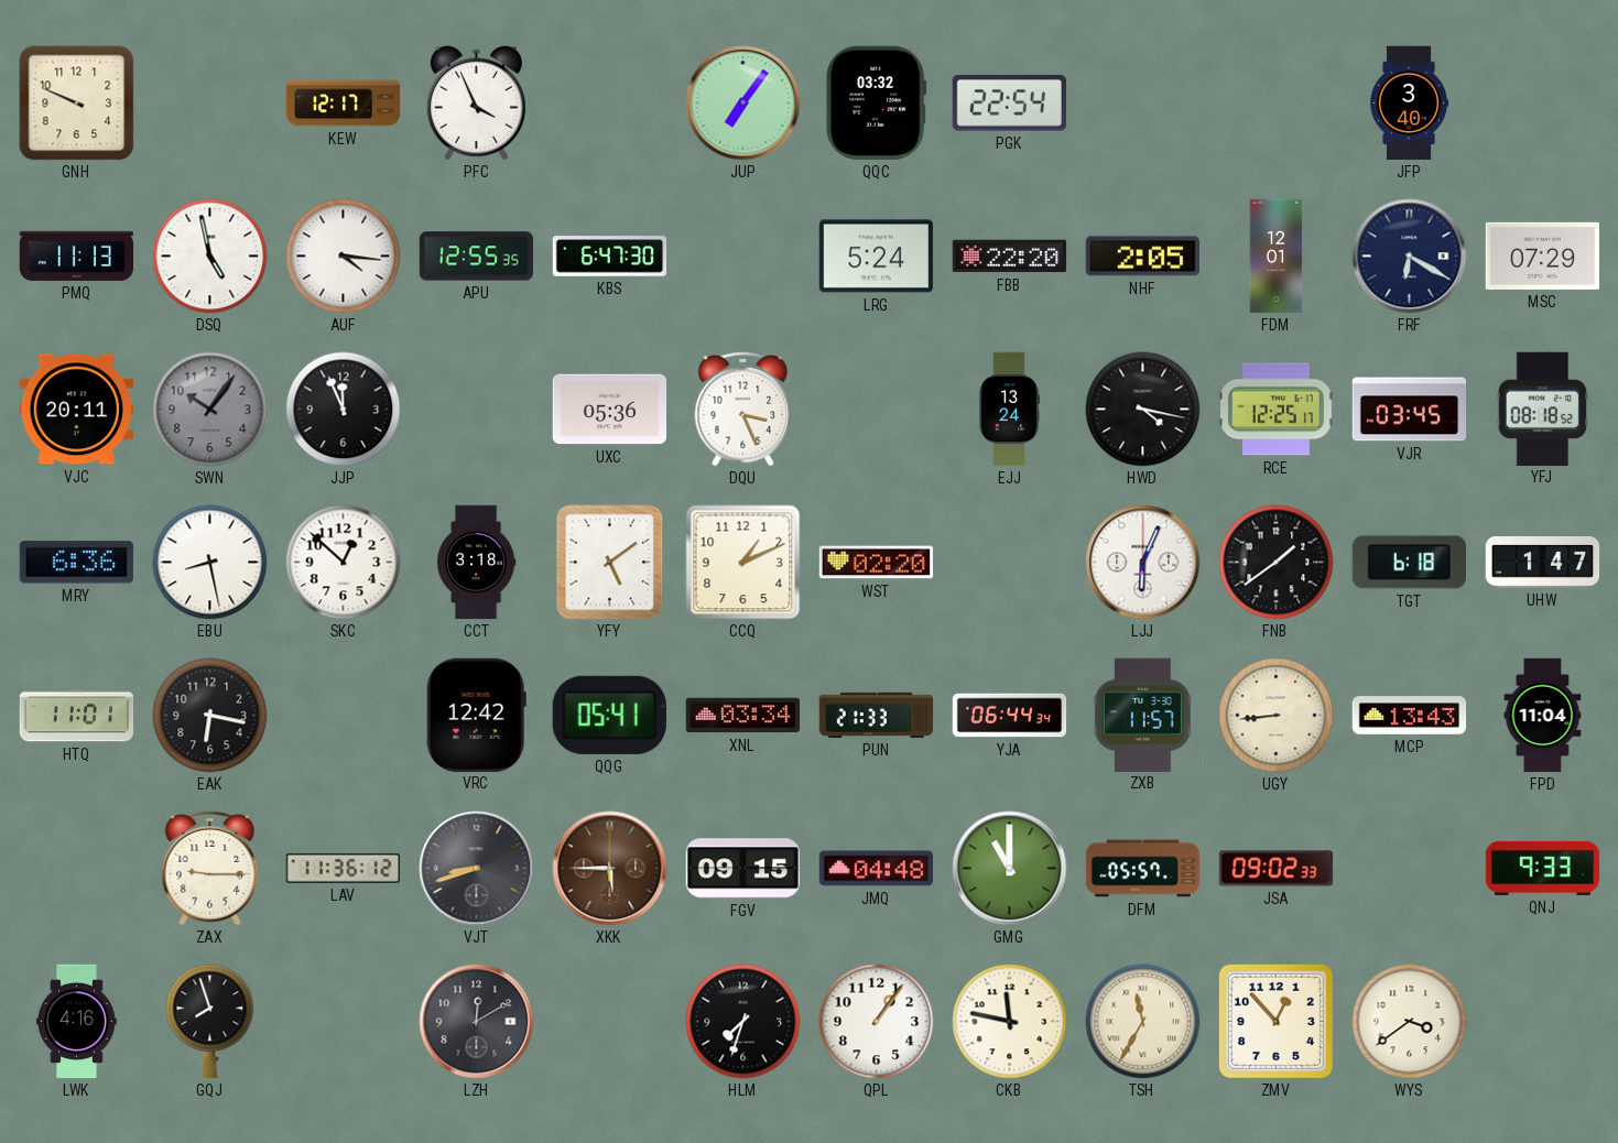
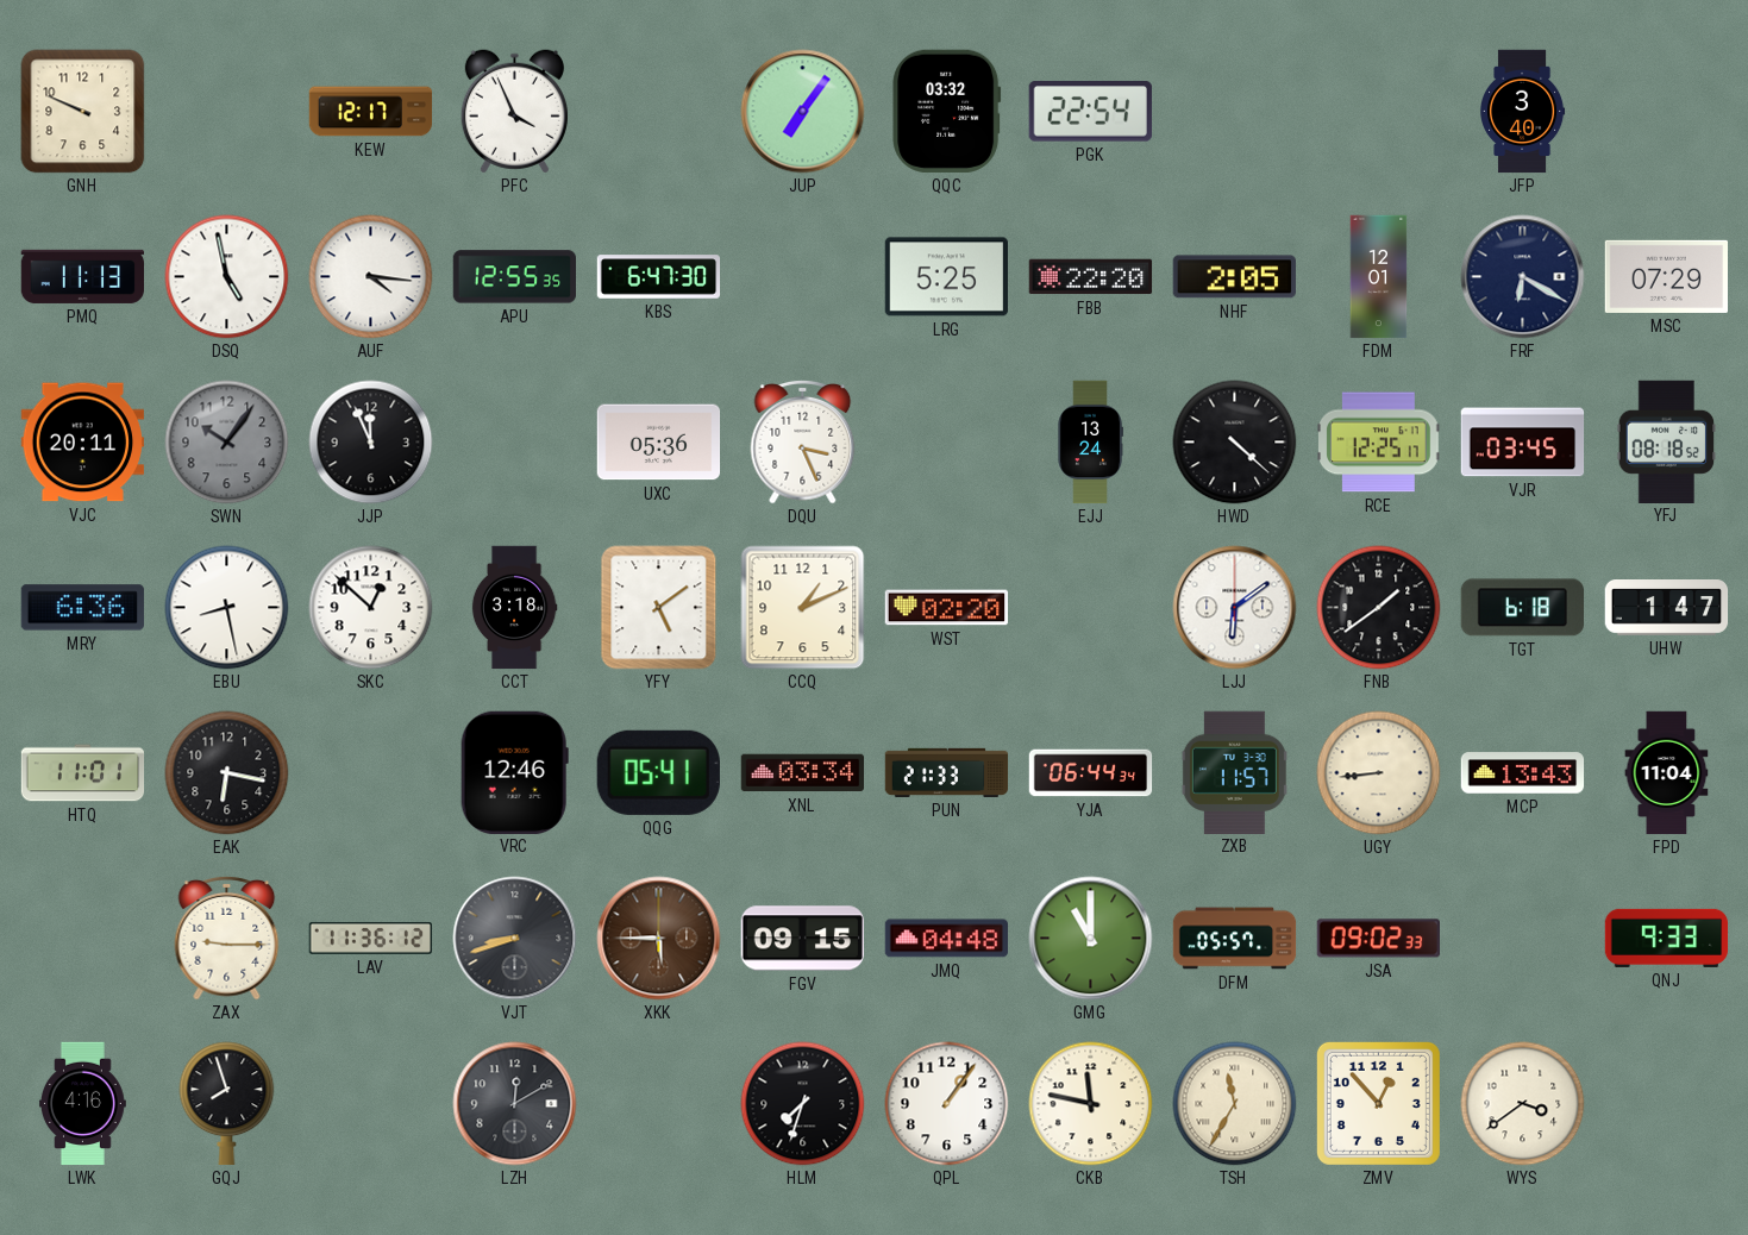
LRG: 5:24 -> 5:25 (946, 277)
HWD: 4:17 -> 4:22 (1235, 443)
LJJ: 6:04 -> 6:09 (1235, 608)
VRC: 12:42 -> 12:46 (514, 772)
